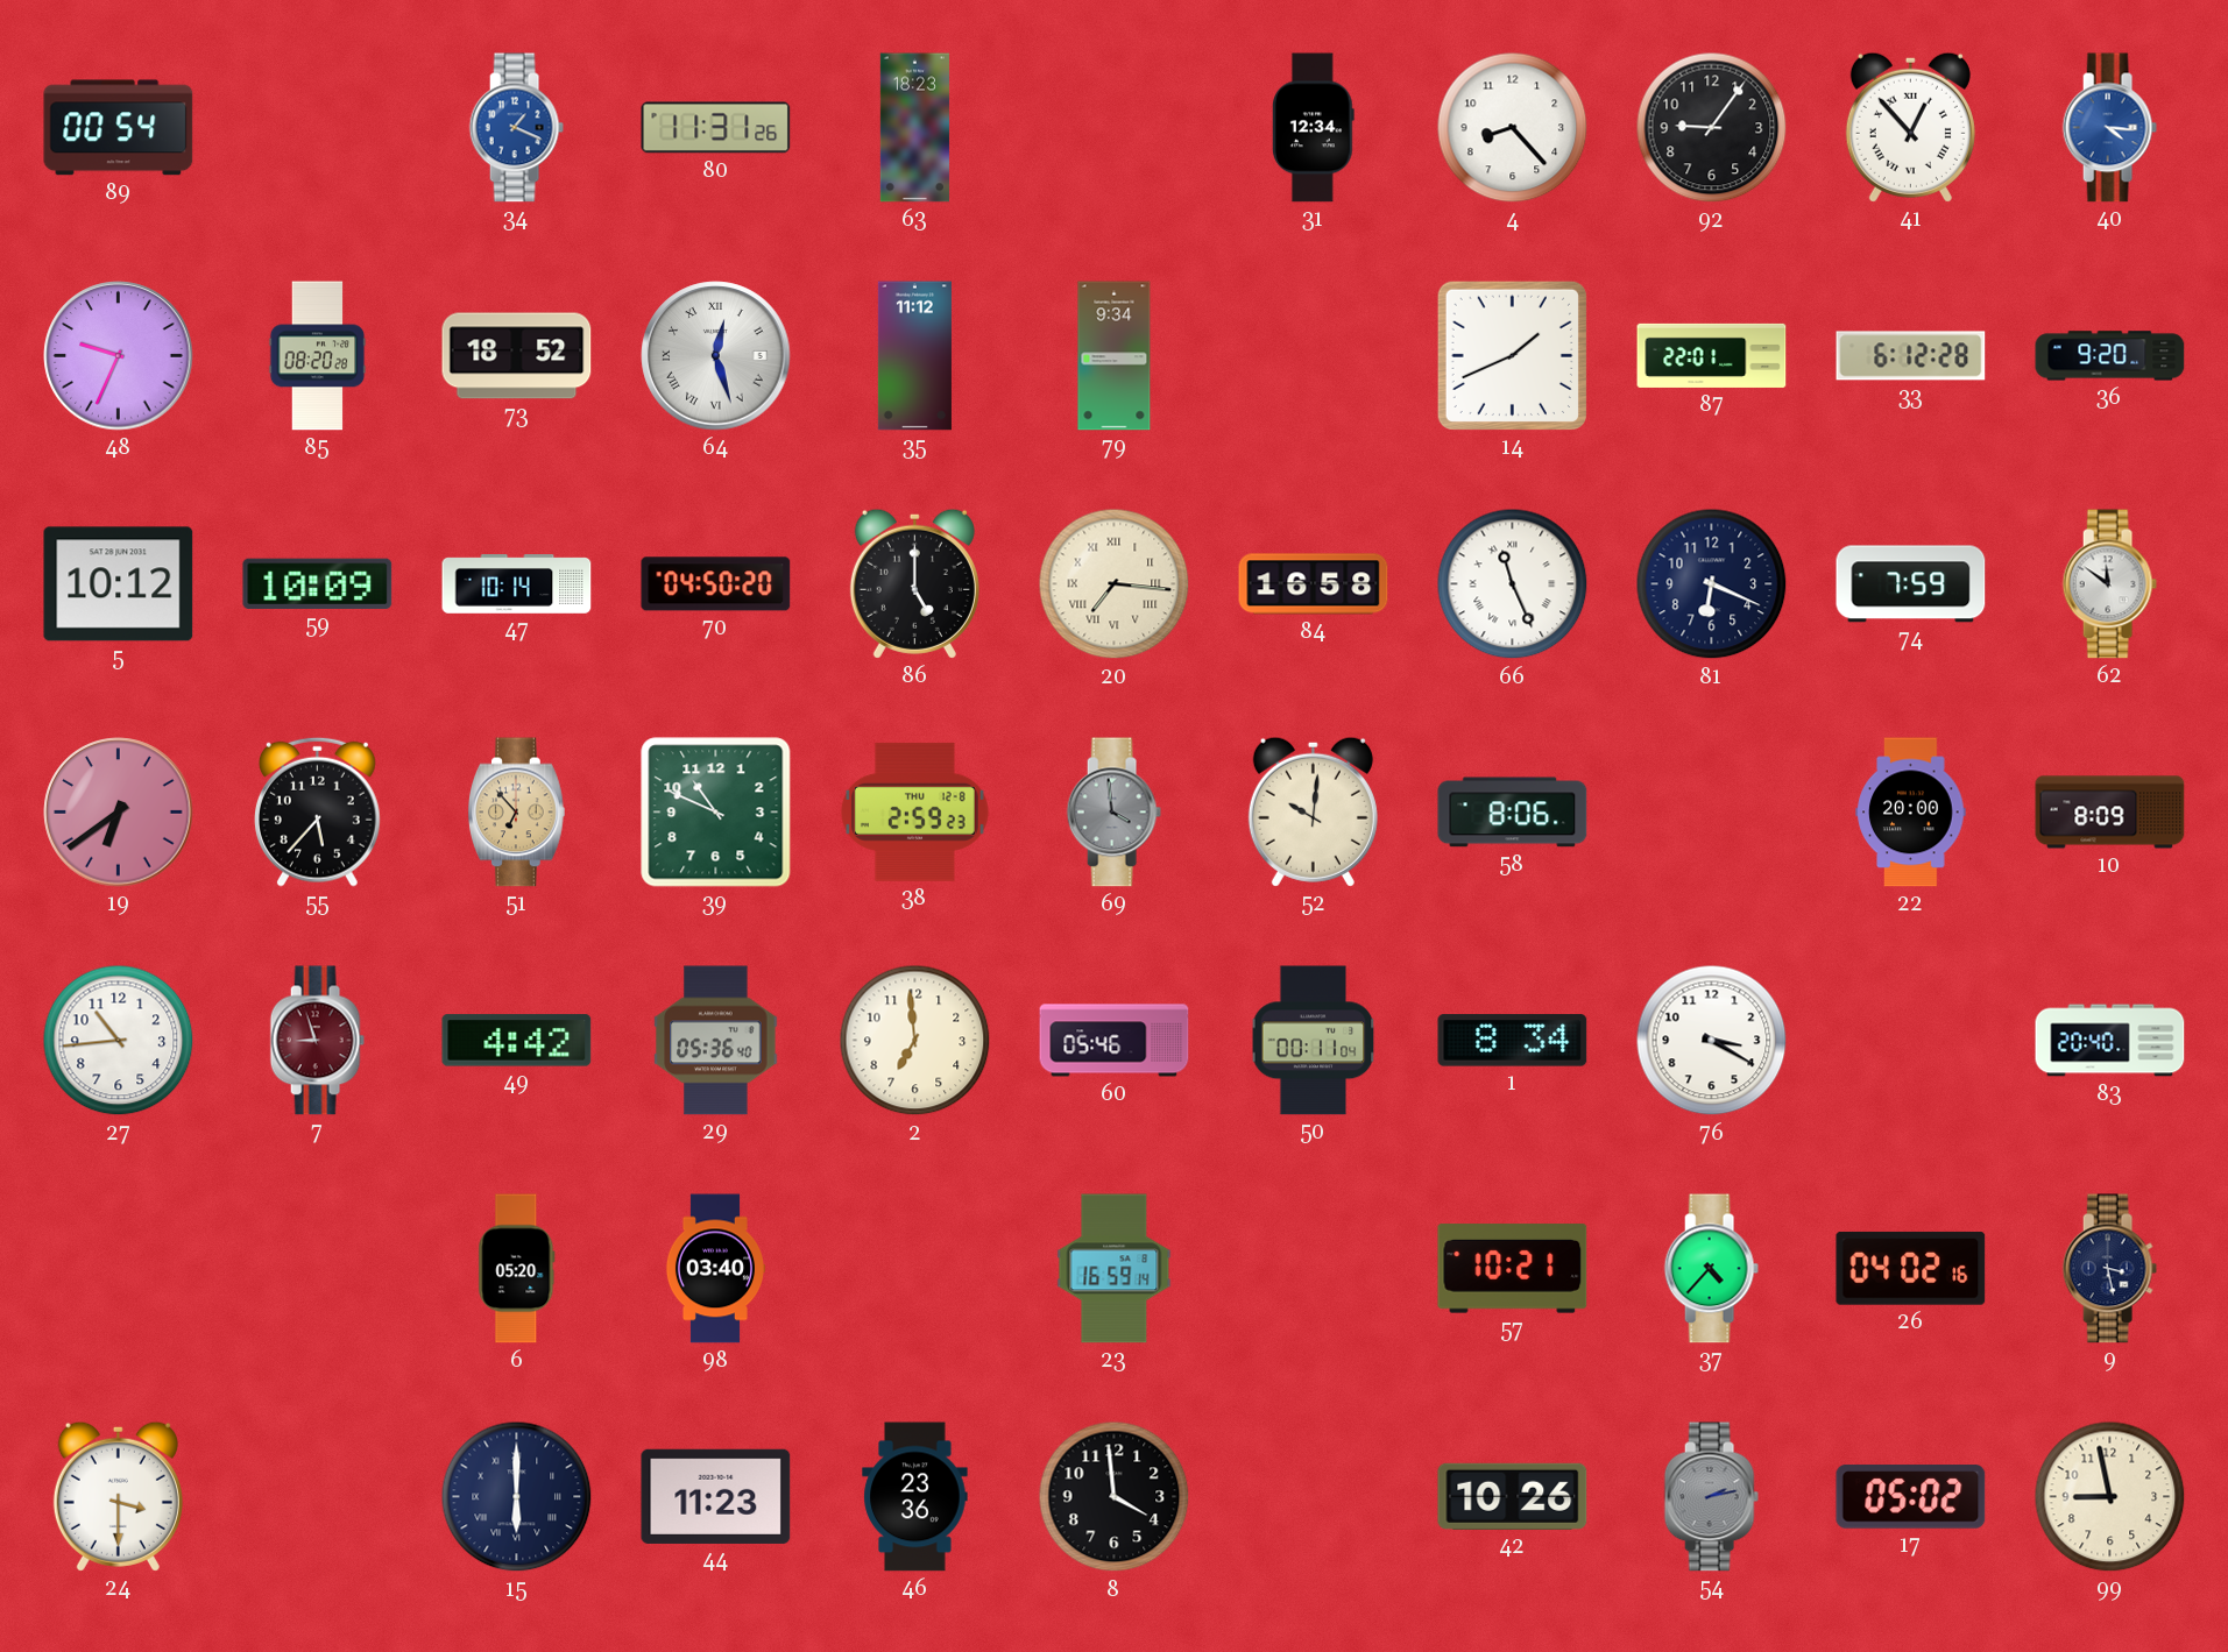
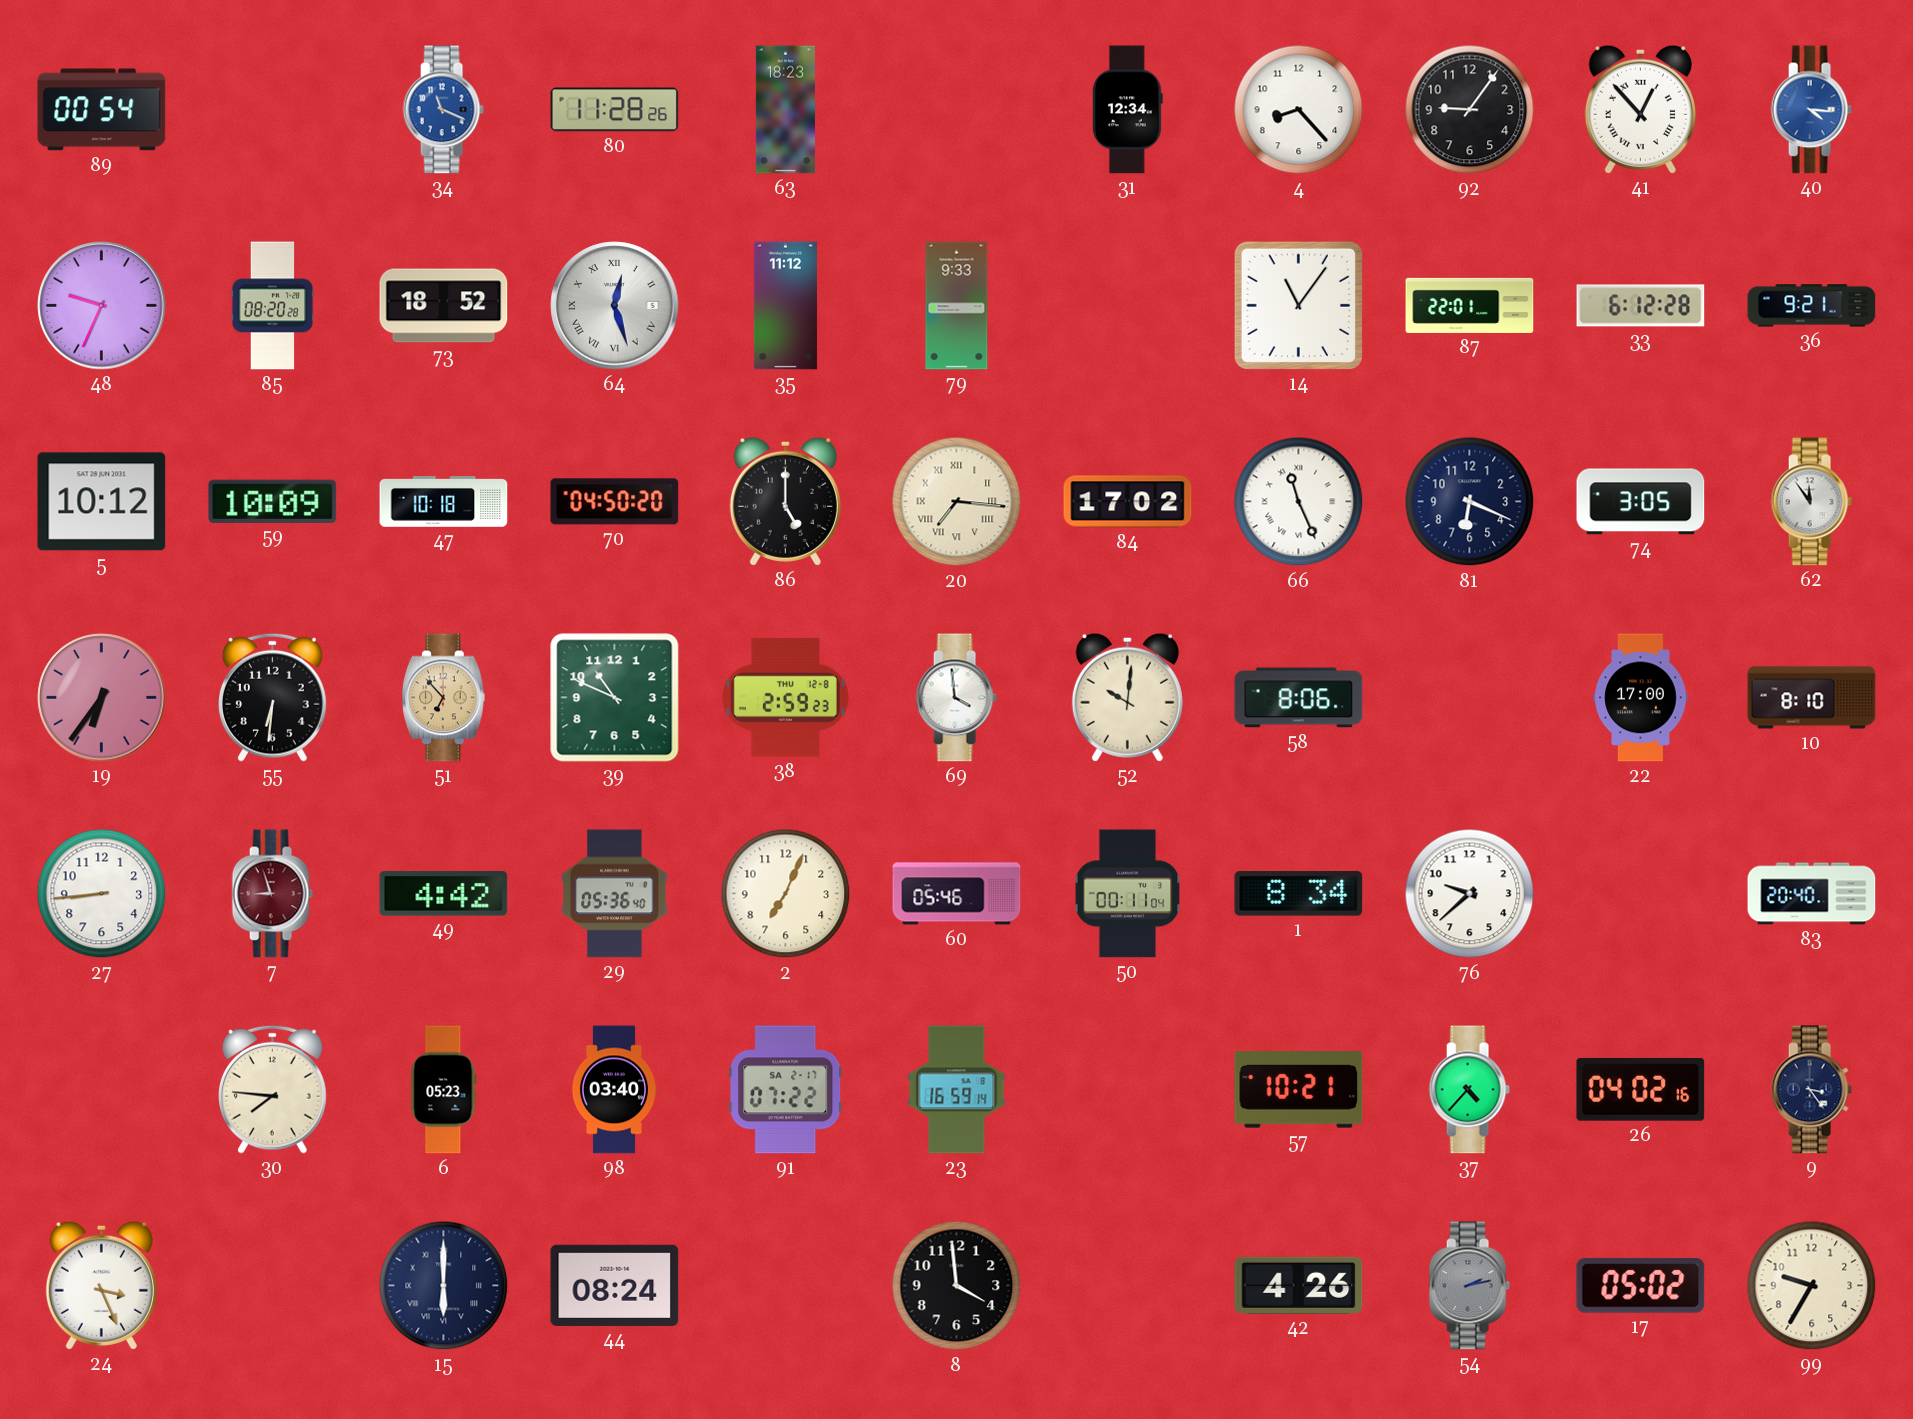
34: 1:19 -> 11:19 (443, 110)
80: 11:31 -> 11:28 (615, 110)
79: 9:34 -> 9:33 (957, 306)
14: 1:41 -> 11:06 (1298, 305)
36: 9:20 -> 9:21 (1812, 306)
47: 10:14 -> 10:18 (444, 502)
84: 16:58 -> 17:02 (1128, 502)
74: 7:59 -> 3:05 (1641, 502)
62: 11:51 -> 11:54 (1811, 502)
19: 6:39 -> 6:36 (102, 698)
55: 5:37 -> 6:31 (272, 697)
69 dial: grey -> white (956, 698)
22: 20:00 -> 17:00 (1641, 698)
10: 8:09 -> 8:10 (1812, 698)
27: 10:44 -> 8:44 (102, 894)
2: 6:59 -> 7:04 (786, 894)
76: 3:20 -> 9:38 (1470, 894)
30: none -> 7:46 (272, 1089)
6: 05:20 -> 05:23 (444, 1090)
91: none -> 07:22 (786, 1090)
9: 3:28 -> 3:24 (1811, 1090)
24: 3:30 -> 3:26 (101, 1285)
44: 11:23 -> 08:24 (615, 1285)
46: 23:36 -> none (915, 1497)
42: 10:26 -> 4:26 (1299, 1285)
99: 8:58 -> 9:35 (1812, 1286)
